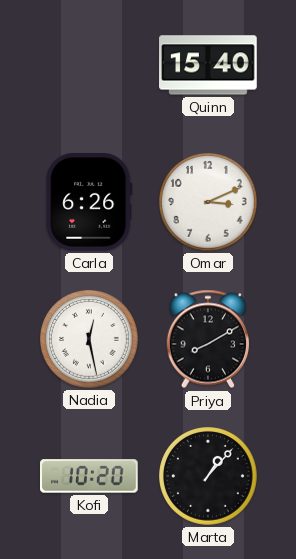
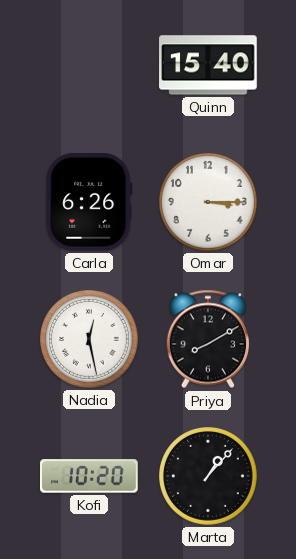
Omar: 3:11 -> 3:15 (209, 203)
